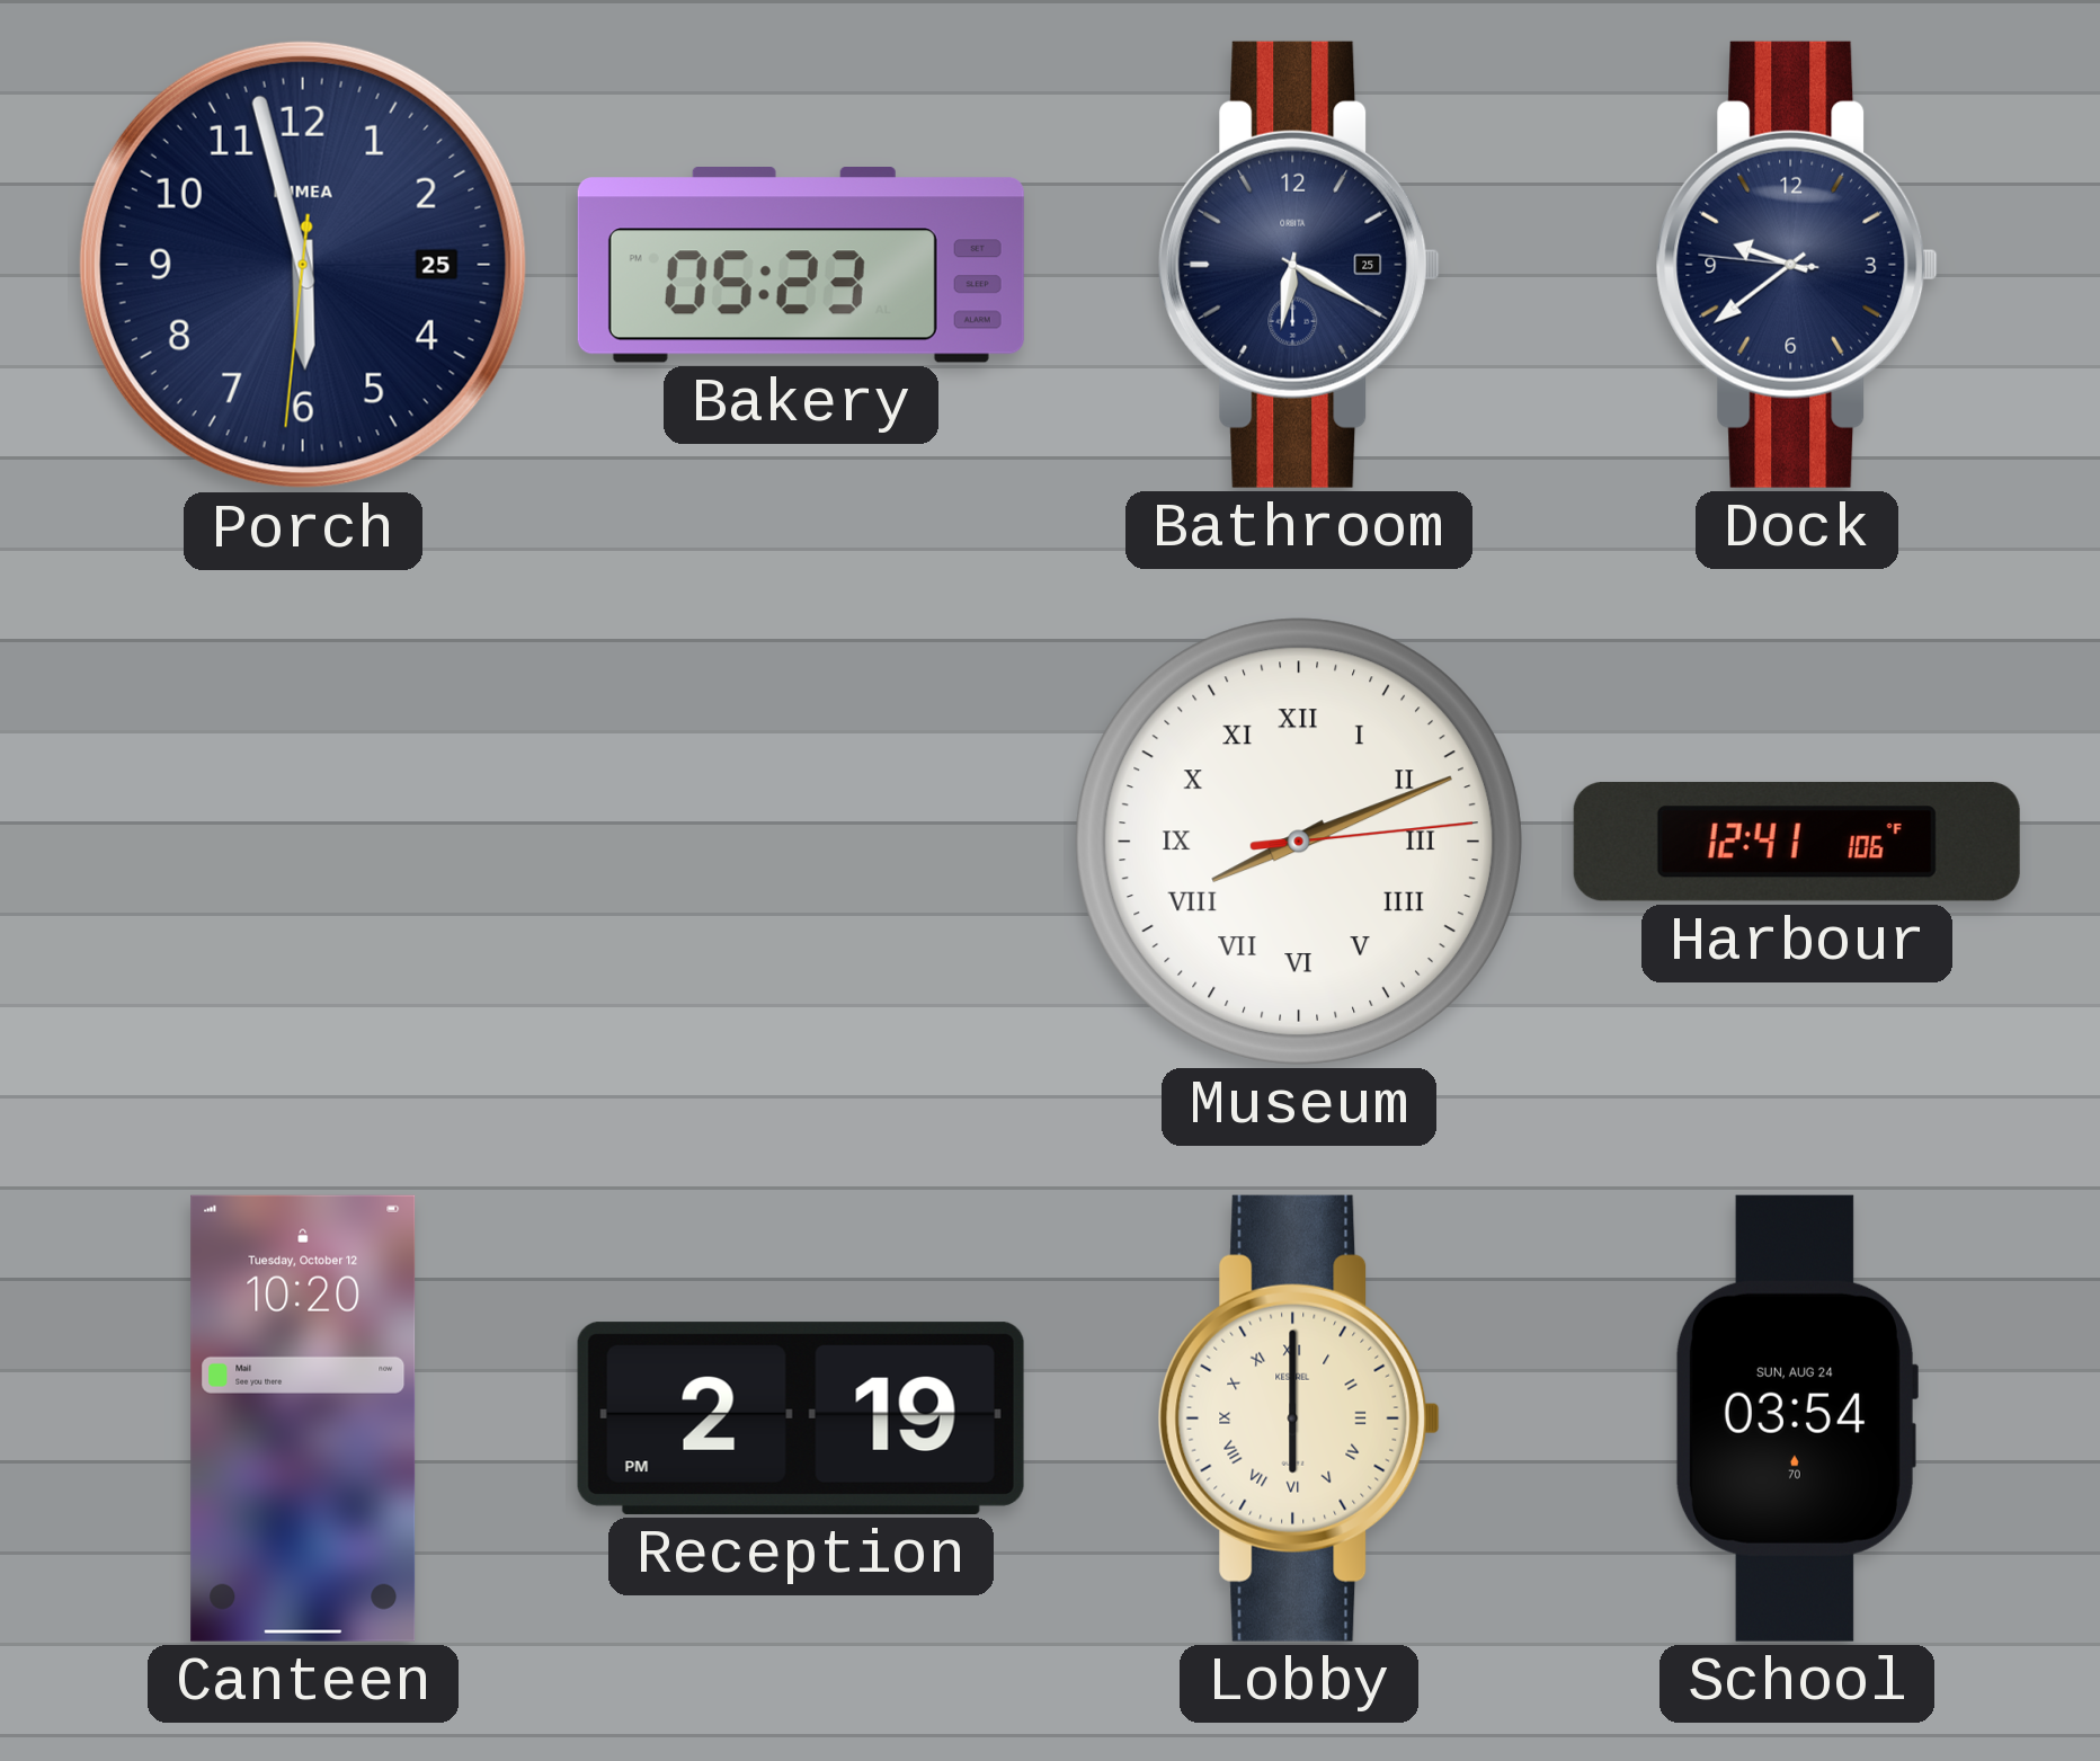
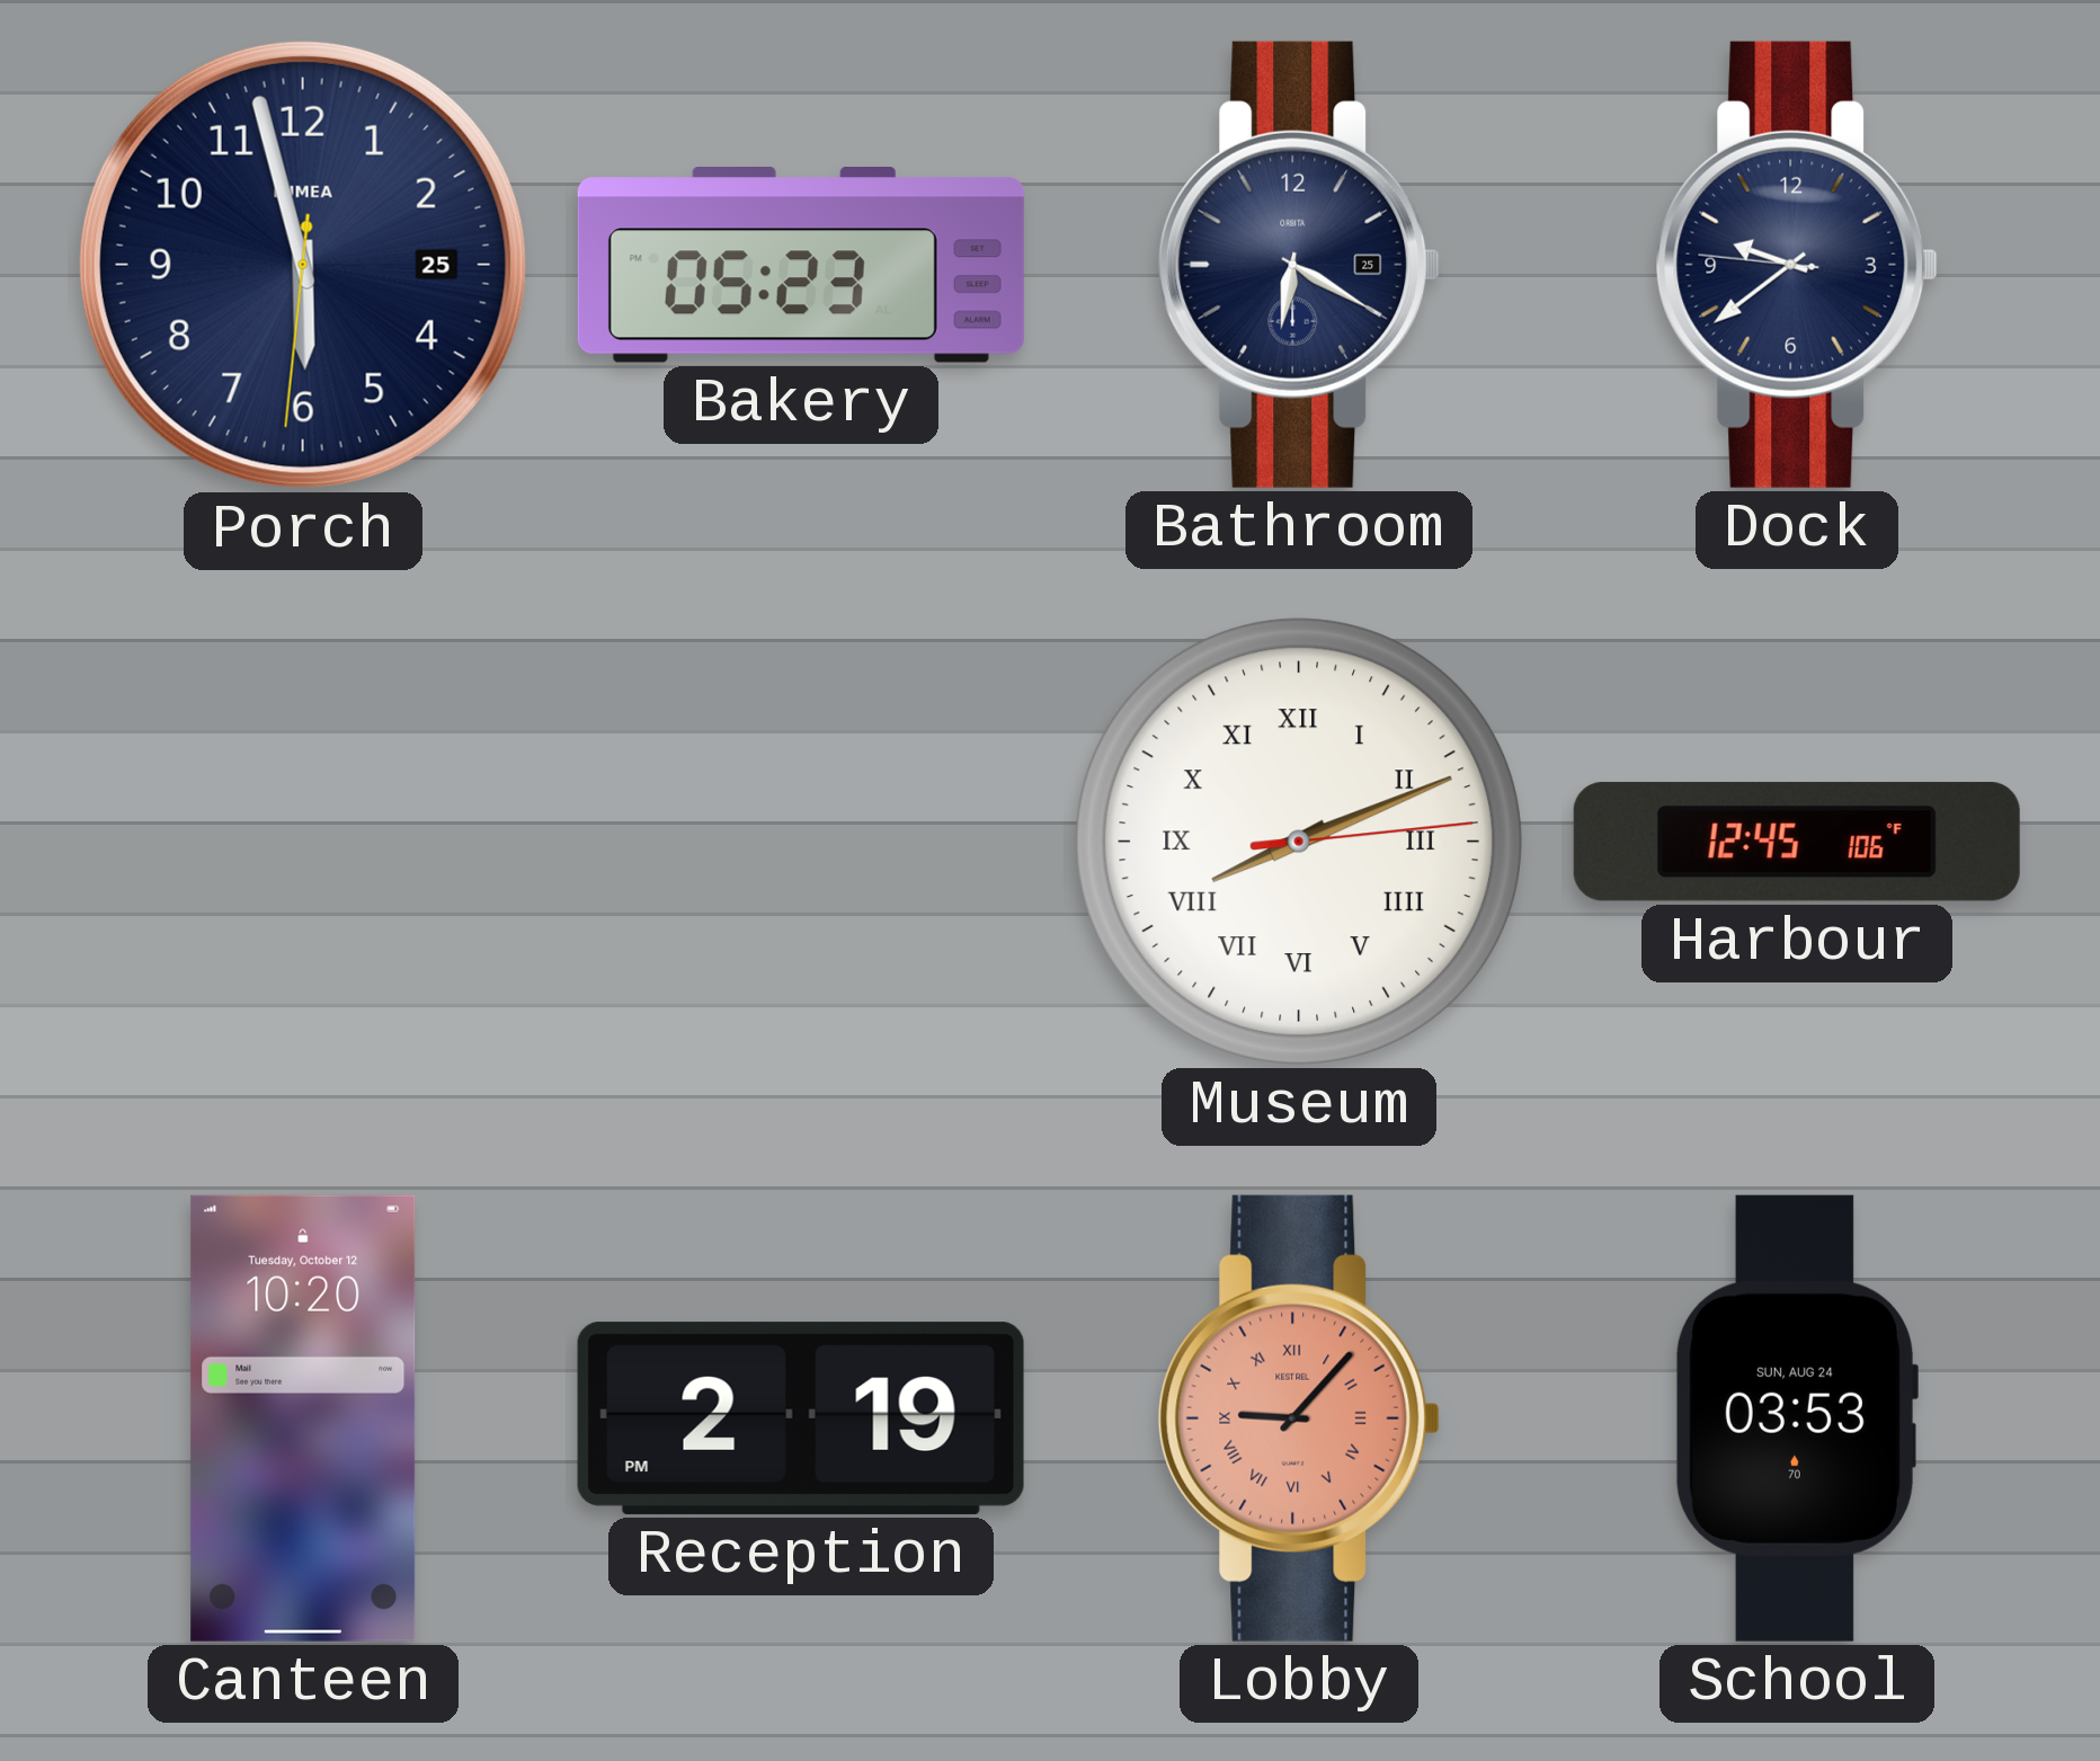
Harbour: 12:41 -> 12:45 (1797, 842)
Lobby: 6:00 -> 9:07 (1299, 1418)
Lobby dial: cream -> salmon (1299, 1418)
School: 03:54 -> 03:53 (1796, 1418)
